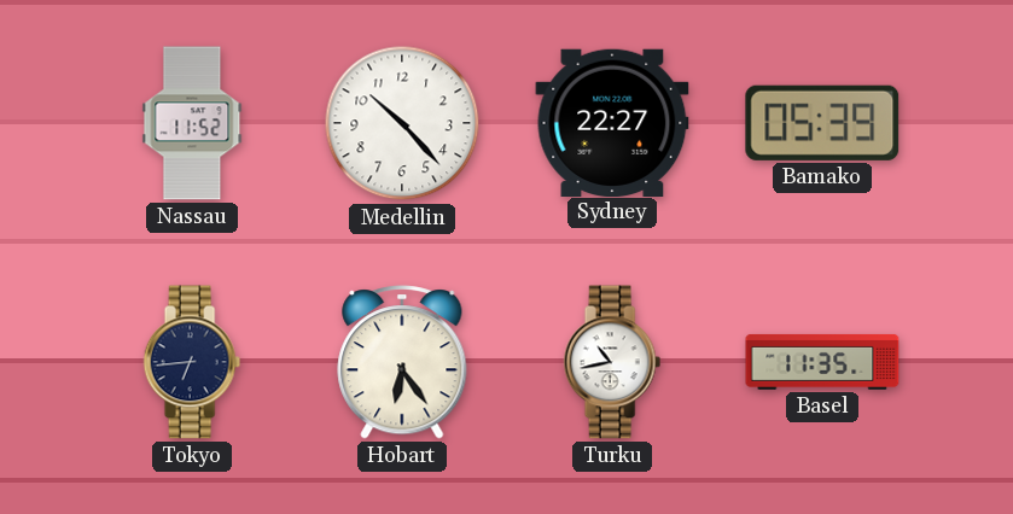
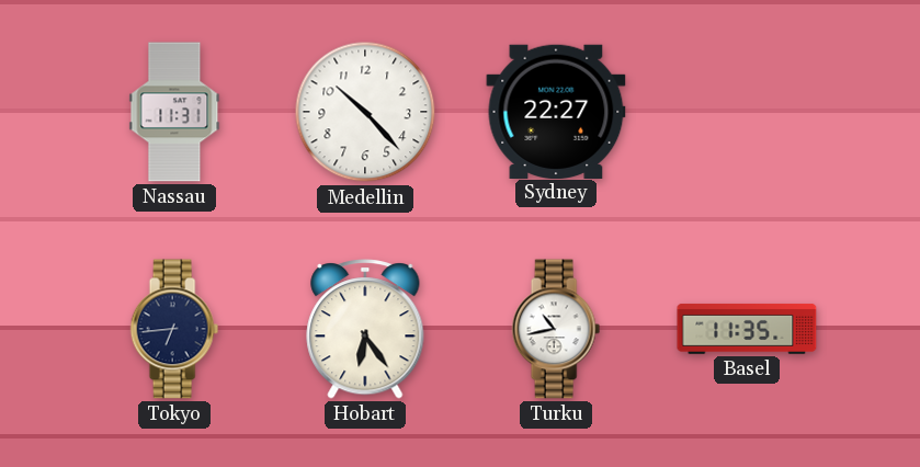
Nassau: 11:52 -> 11:31 (174, 112)
Bamako: 05:39 -> none (822, 123)
